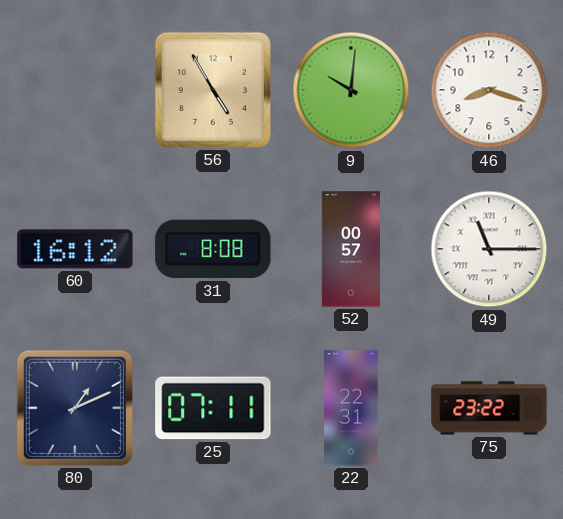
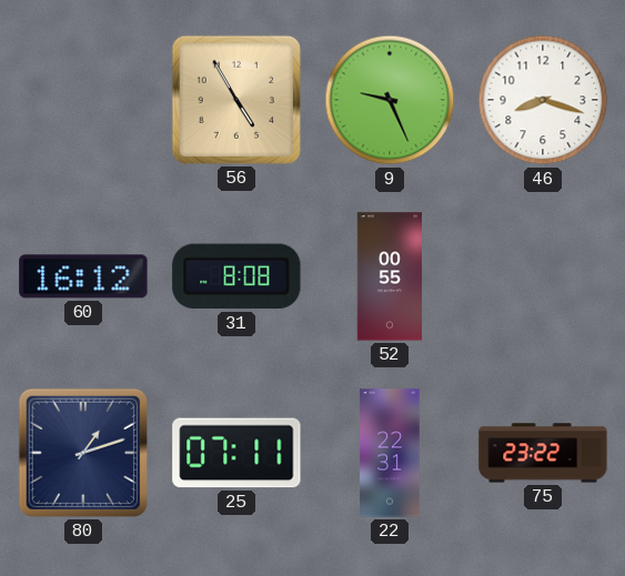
9: 10:01 -> 9:26 (390, 100)
52: 00:57 -> 00:55 (389, 276)
49: 11:15 -> none (489, 249)
80: 1:11 -> 1:12 (83, 453)
